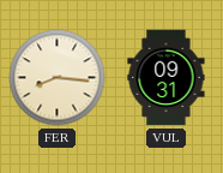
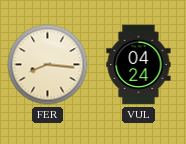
VUL: 09:31 -> 04:24 (139, 65)
